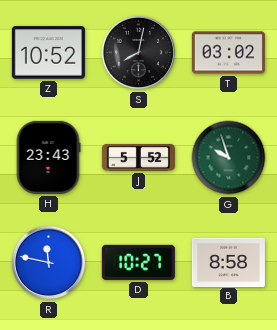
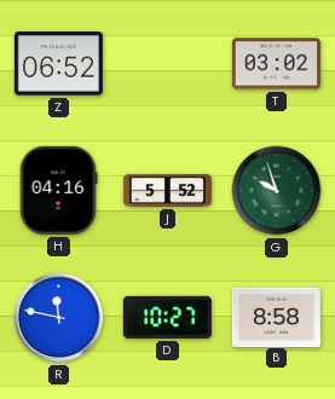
Z: 10:52 -> 06:52 (58, 64)
S: 8:02 -> none (139, 53)
H: 23:43 -> 04:16 (58, 190)
